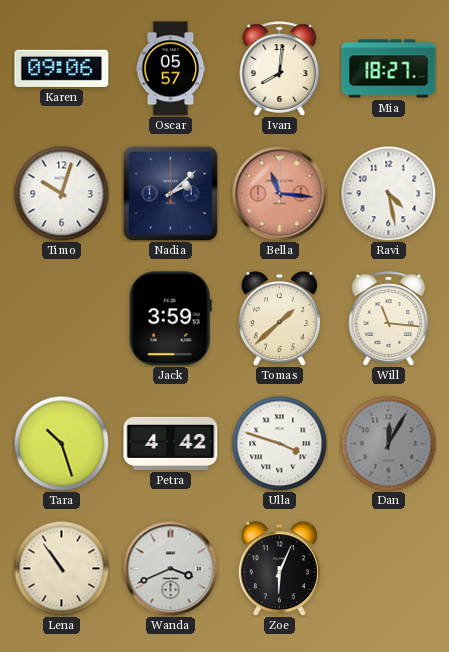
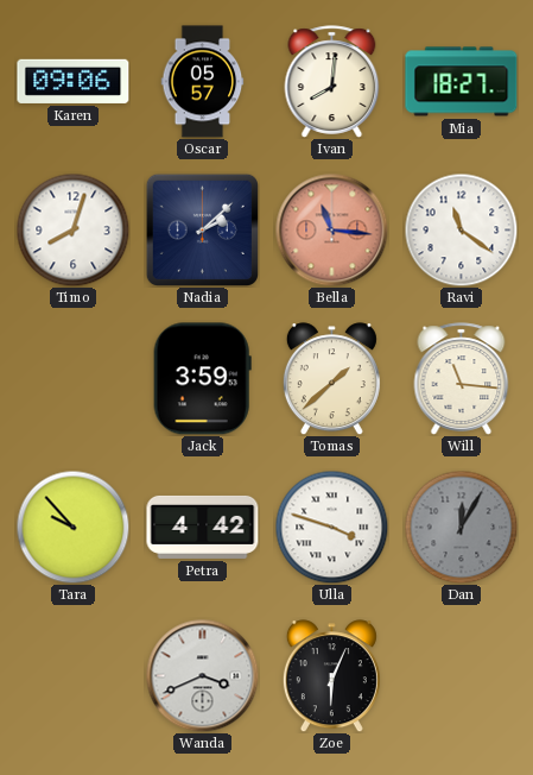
Timo: 10:03 -> 8:03 (72, 229)
Ravi: 4:28 -> 11:21 (461, 229)
Tara: 10:27 -> 9:53 (72, 527)
Lena: 10:54 -> none (61, 568)
